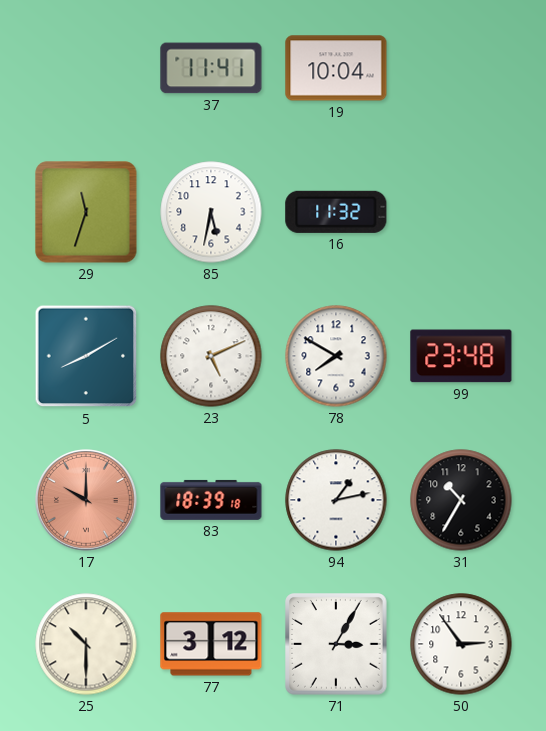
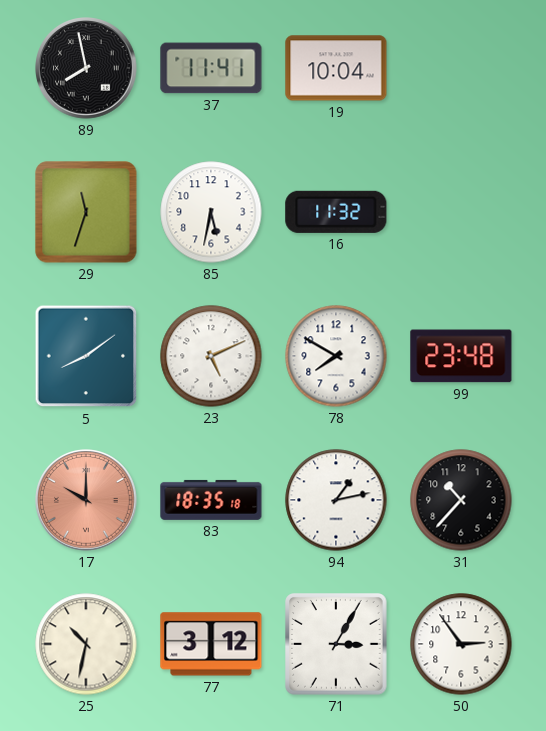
89: none -> 7:58 (87, 69)
5: 8:10 -> 8:09 (86, 356)
83: 18:39 -> 18:35 (211, 500)
31: 10:35 -> 10:37 (461, 500)
25: 10:30 -> 10:32 (86, 644)
